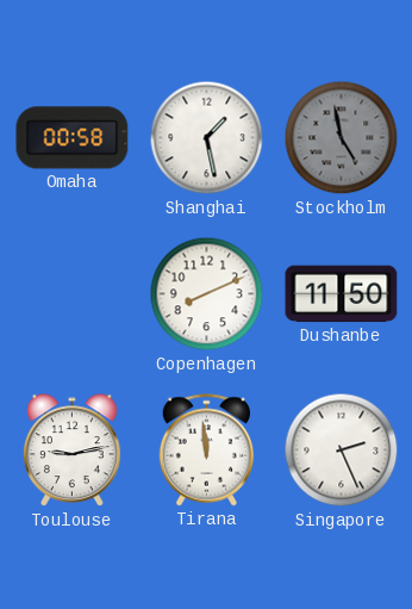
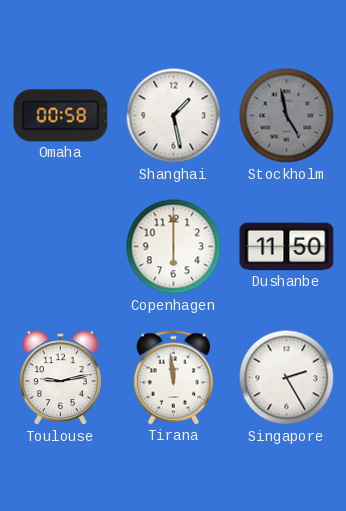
Copenhagen: 8:11 -> 6:00 (174, 247)
Singapore: 2:26 -> 2:25 (287, 378)
